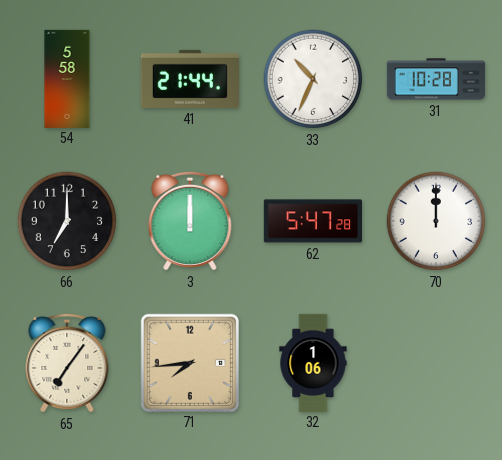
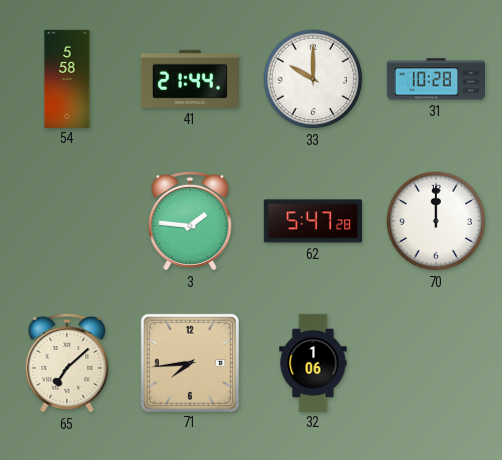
33: 10:34 -> 10:00 (313, 79)
66: 7:00 -> none (67, 221)
3: 12:00 -> 1:46 (190, 221)
65: 7:06 -> 7:08 (67, 363)
